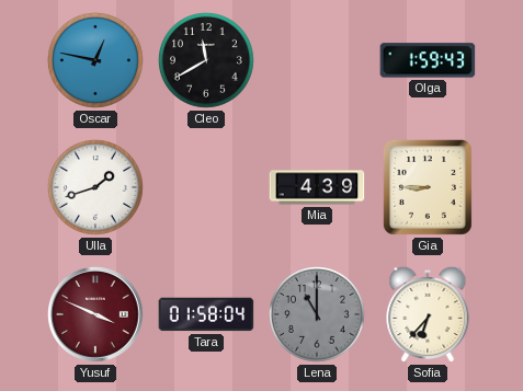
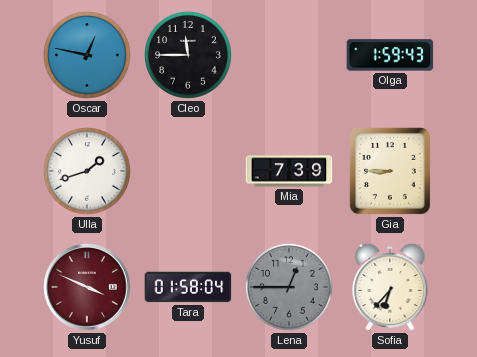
Cleo: 11:40 -> 11:45 (189, 56)
Mia: 4:39 -> 7:39 (289, 171)
Lena: 11:00 -> 12:45 (290, 288)
